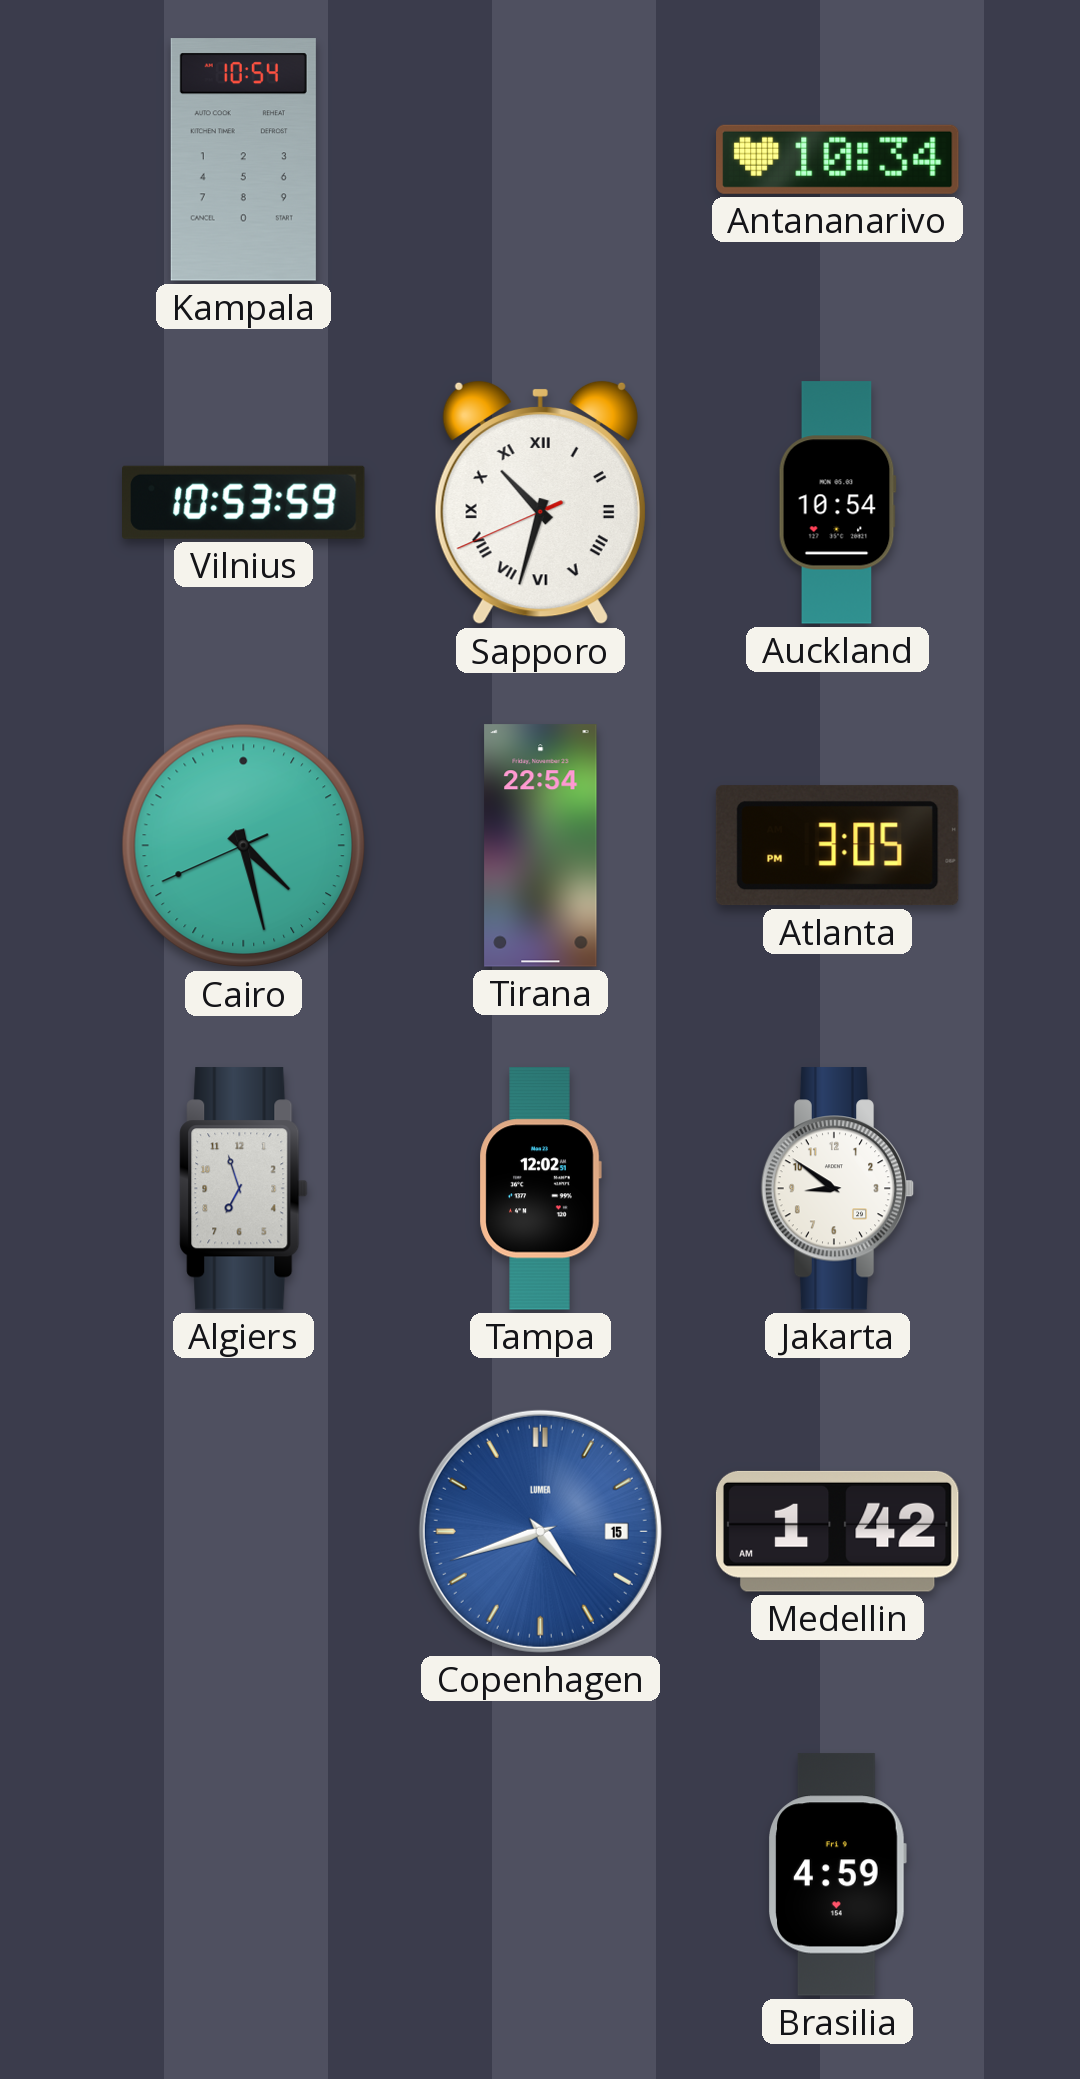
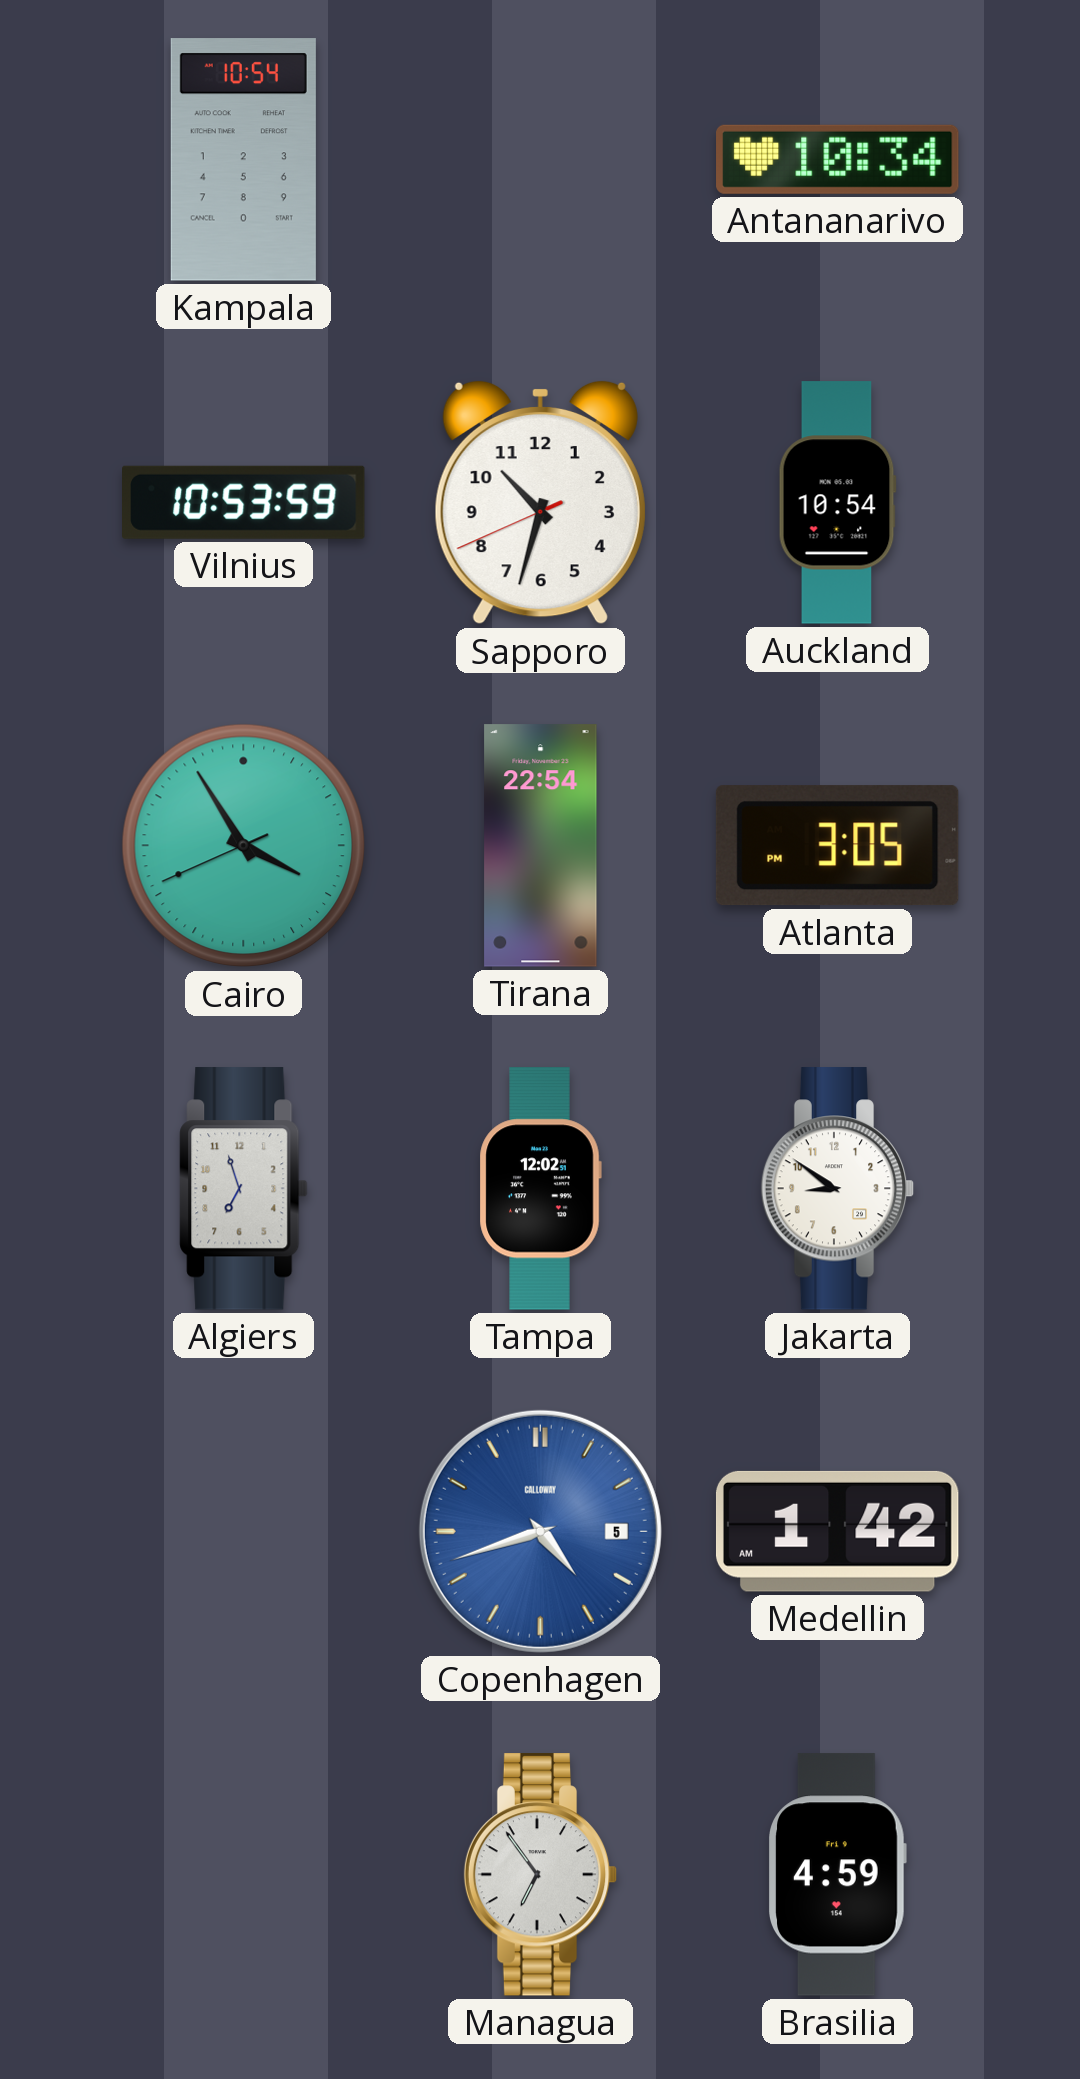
Sapporo numerals: Roman -> Arabic (540, 503)
Cairo: 4:27 -> 3:54 (244, 846)
Copenhagen date: 15 -> 5 (540, 1531)
Copenhagen brand: LUMEA -> CALLOWAY (540, 1531)
Managua: none -> 6:54 (541, 1875)
